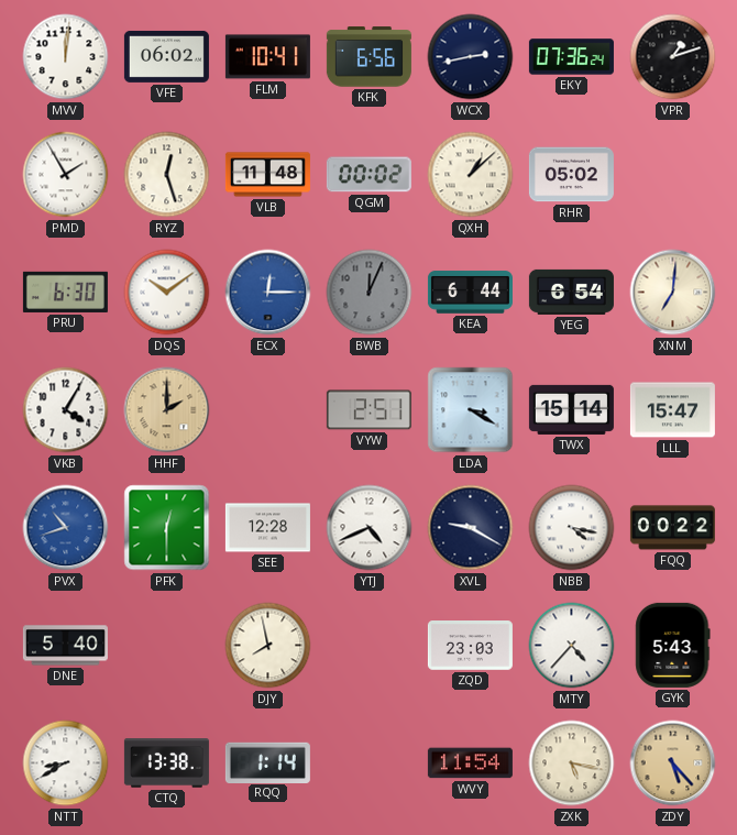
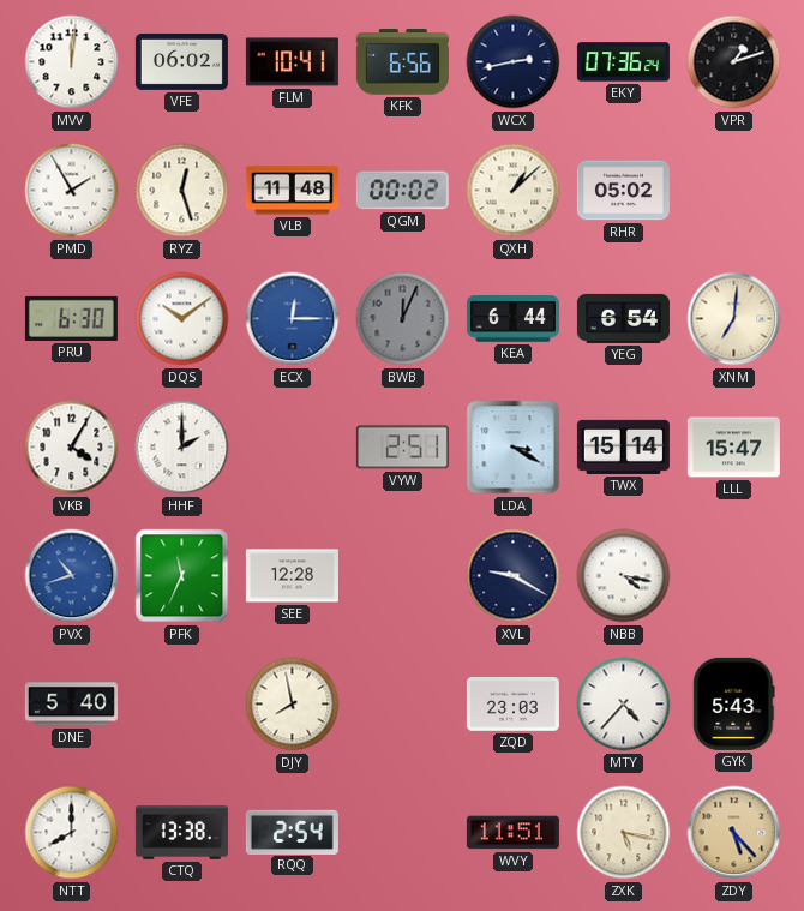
HHF dial: champagne -> white (182, 448)
PFK: 12:30 -> 11:34 (182, 576)
YTJ: 4:41 -> none (370, 528)
FQQ: 00:22 -> none (672, 528)
NTT: 8:40 -> 8:00 (72, 833)
RQQ: 1:14 -> 2:54 (292, 832)
WVY: 11:54 -> 11:51 (512, 833)
